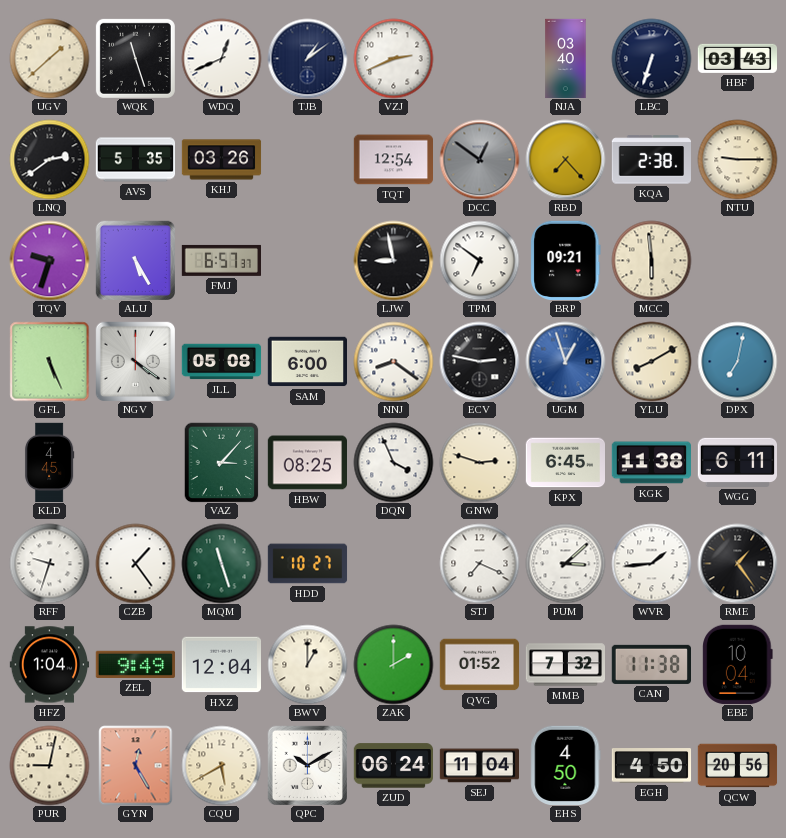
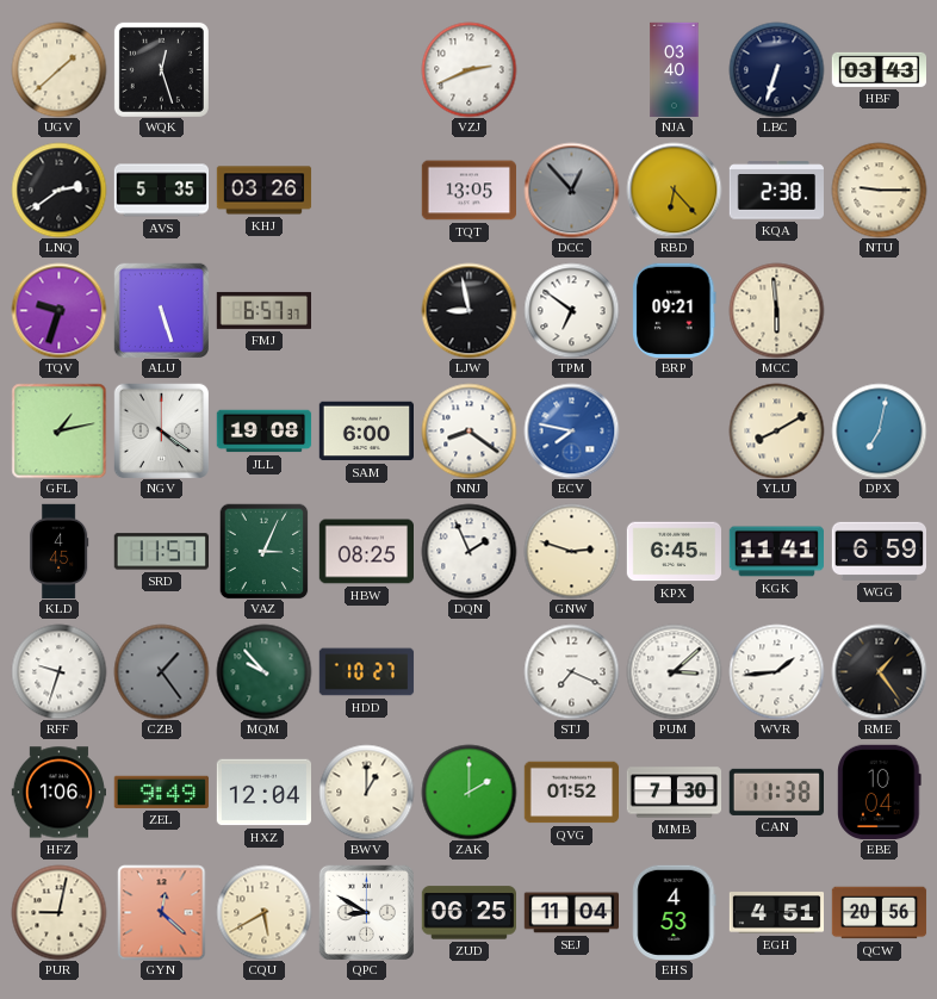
WQK: 11:27 -> 12:27 (161, 69)
WDQ: 12:41 -> none (221, 58)
TJB: 1:09 -> none (307, 58)
TQT: 12:54 -> 13:05 (468, 191)
DCC: 12:51 -> 12:53 (571, 190)
RBD: 7:23 -> 6:23 (674, 190)
ALU: 5:25 -> 5:27 (161, 310)
GFL: 5:26 -> 1:13 (58, 430)
JLL: 05:08 -> 19:08 (263, 432)
ECV: 2:47 -> 7:47 (571, 430)
ECV dial: black -> blue (571, 430)
UGM: 12:57 -> none (565, 361)
SRD: none -> 11:57 (161, 552)
VAZ: 3:07 -> 3:04 (265, 551)
DQN: 3:56 -> 1:56 (468, 551)
KGK: 11:38 -> 11:41 (776, 552)
WGG: 6:11 -> 6:59 (879, 551)
CZB dial: white -> grey (161, 671)
MQM: 11:27 -> 9:53 (263, 671)
HFZ: 1:04 -> 1:06 (58, 793)
MMB: 7:32 -> 7:30 (674, 793)
GYN: 12:25 -> 12:22 (162, 912)
QPC: 10:10 -> 8:50 (366, 912)
ZUD: 06:24 -> 06:25 (468, 913)
EHS: 4:50 -> 4:53 (675, 912)
EGH: 4:50 -> 4:51 (776, 913)
